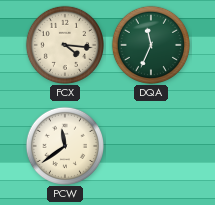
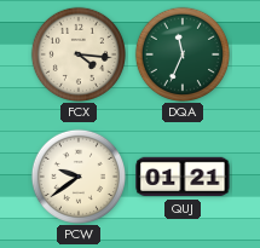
PCW: 11:39 -> 9:39 (77, 175)
QUJ: none -> 01:21 (183, 177)
